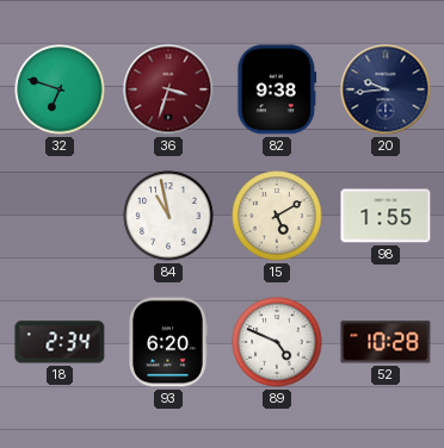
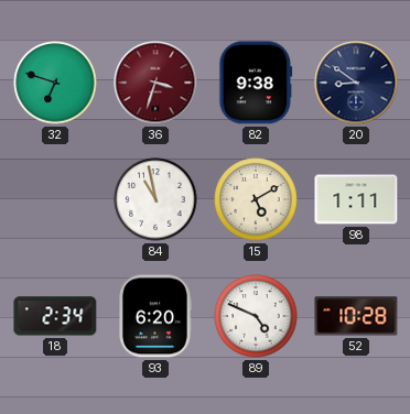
20: 9:44 -> 8:51 (356, 83)
98: 1:55 -> 1:11 (356, 199)
